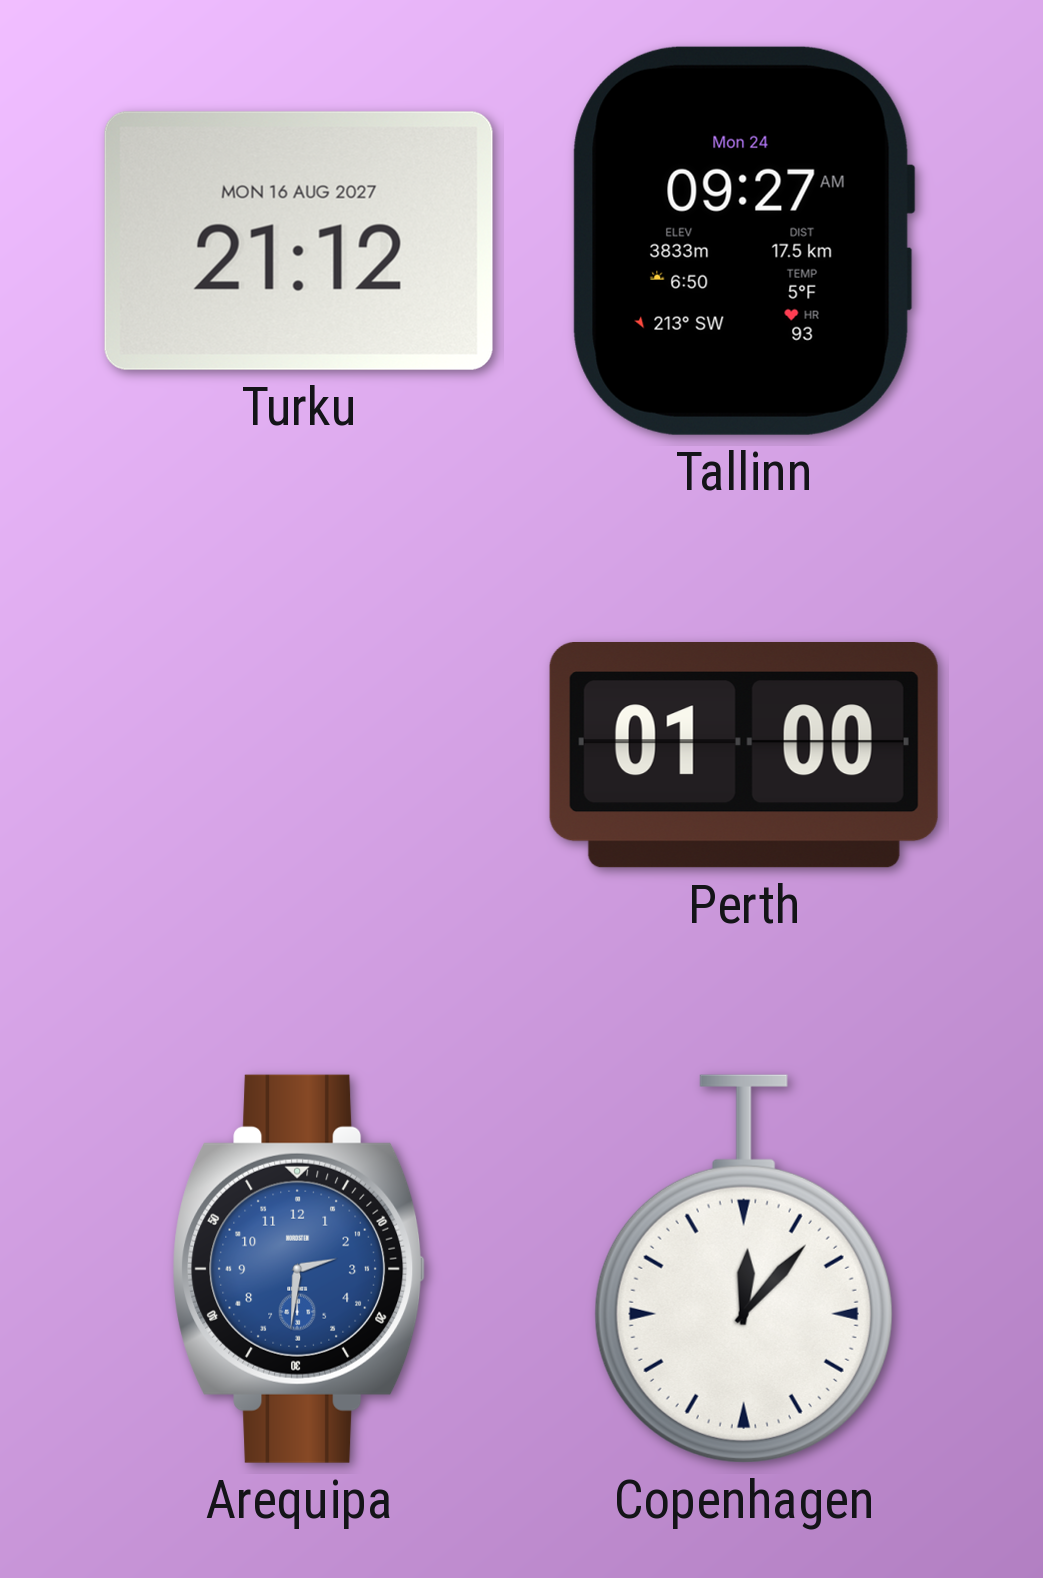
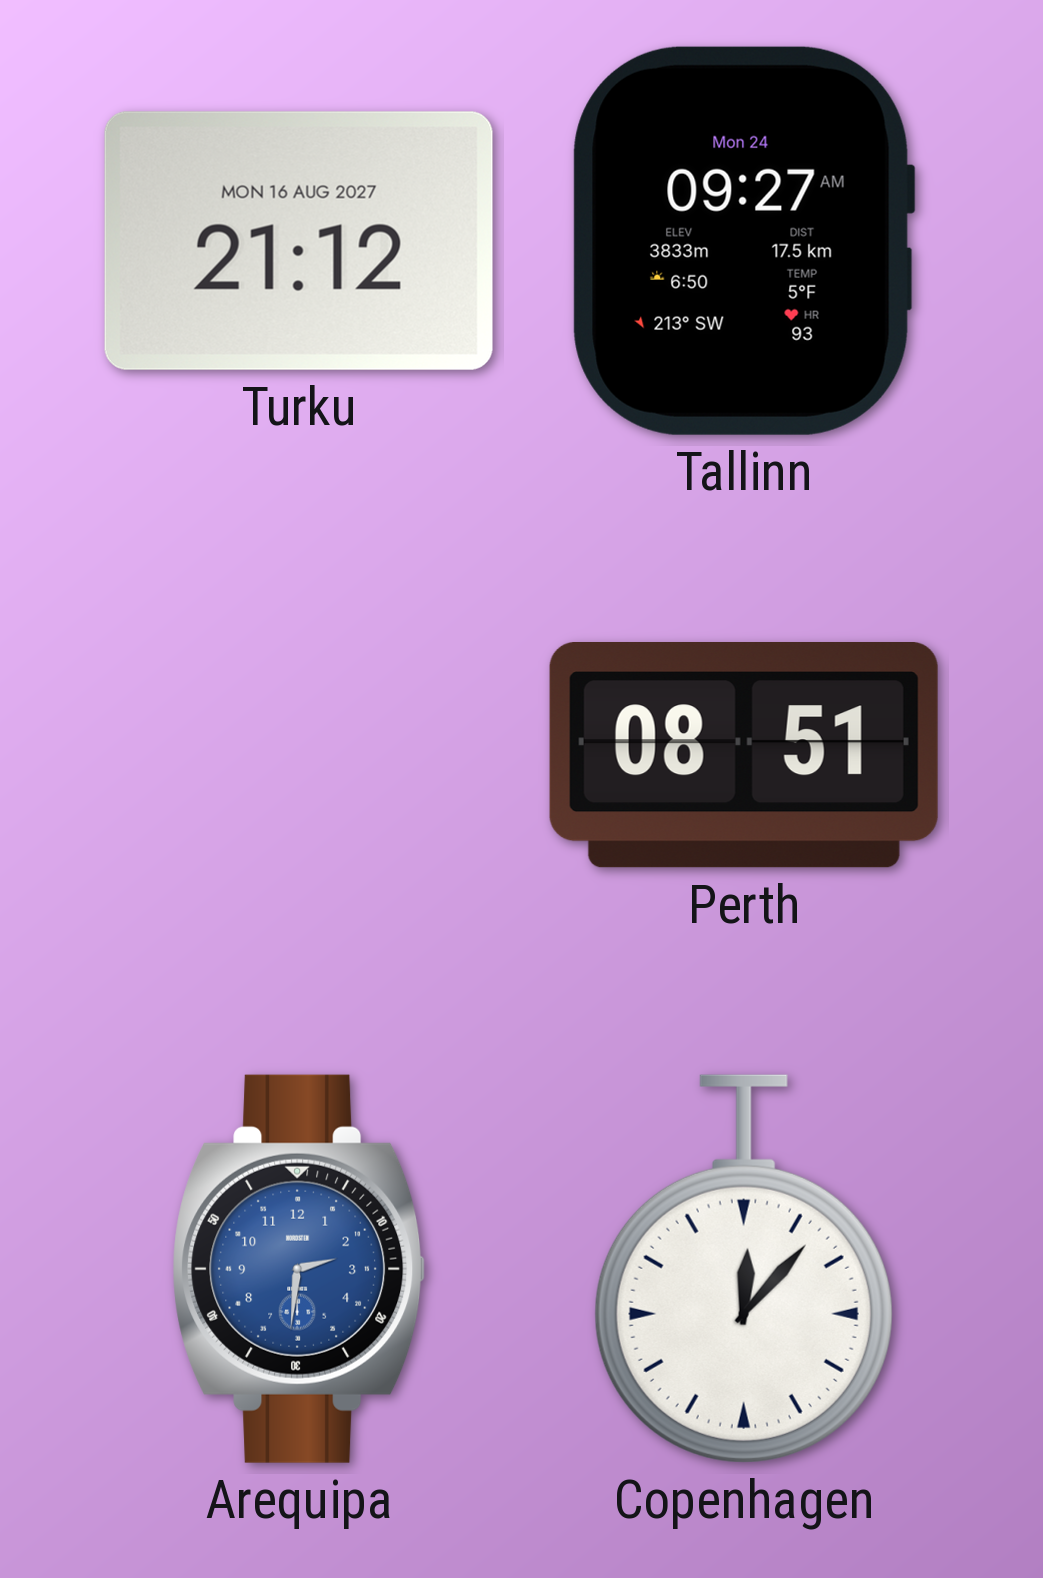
Perth: 01:00 -> 08:51 (744, 756)
